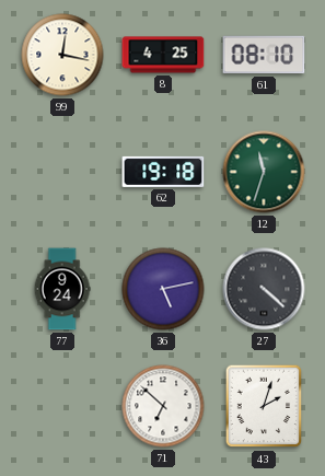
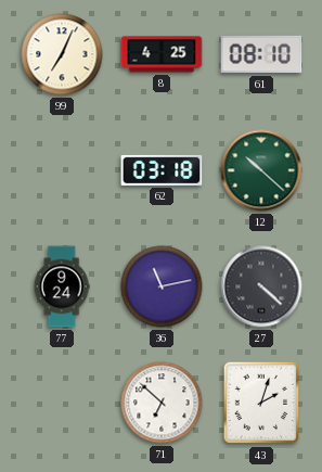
99: 12:17 -> 7:04 (62, 54)
62: 19:18 -> 03:18 (162, 170)
12: 11:33 -> 10:22 (261, 170)
36: 5:13 -> 11:13 (162, 286)
